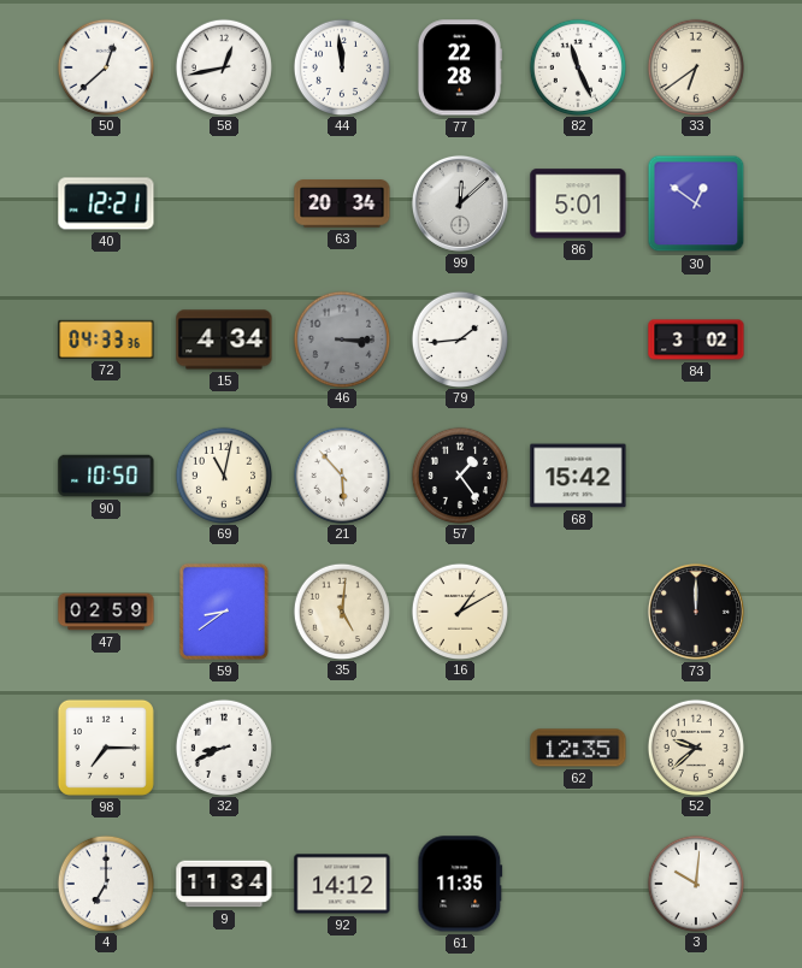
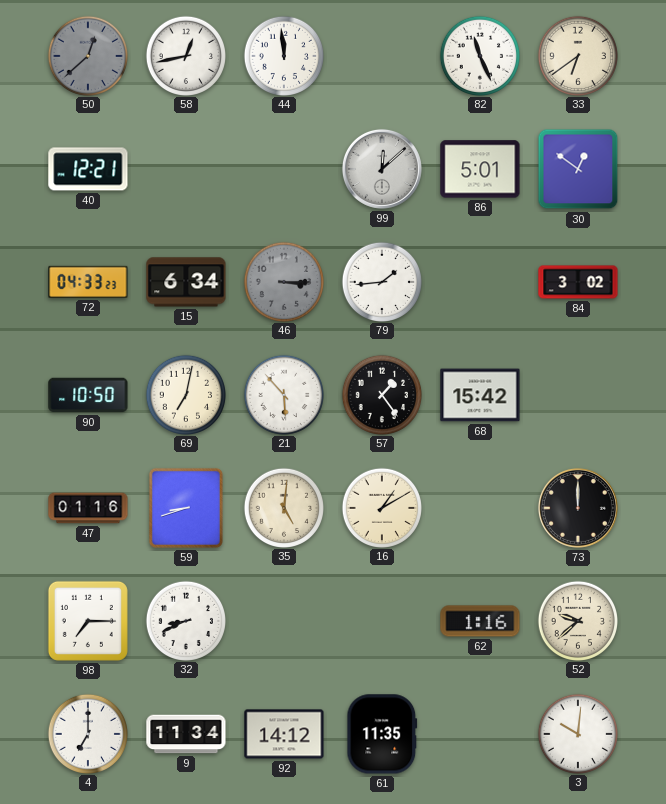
50 dial: white -> grey (87, 55)
77: 22:28 -> none (459, 67)
63: 20:34 -> none (342, 203)
72: 04:33:36 -> 04:33:23 (88, 282)
15: 4:34 -> 6:34 (186, 282)
69: 11:02 -> 7:02 (185, 394)
47: 02:59 -> 01:16 (88, 508)
59: 8:39 -> 8:42 (186, 508)
62: 12:35 -> 1:16 (480, 621)
